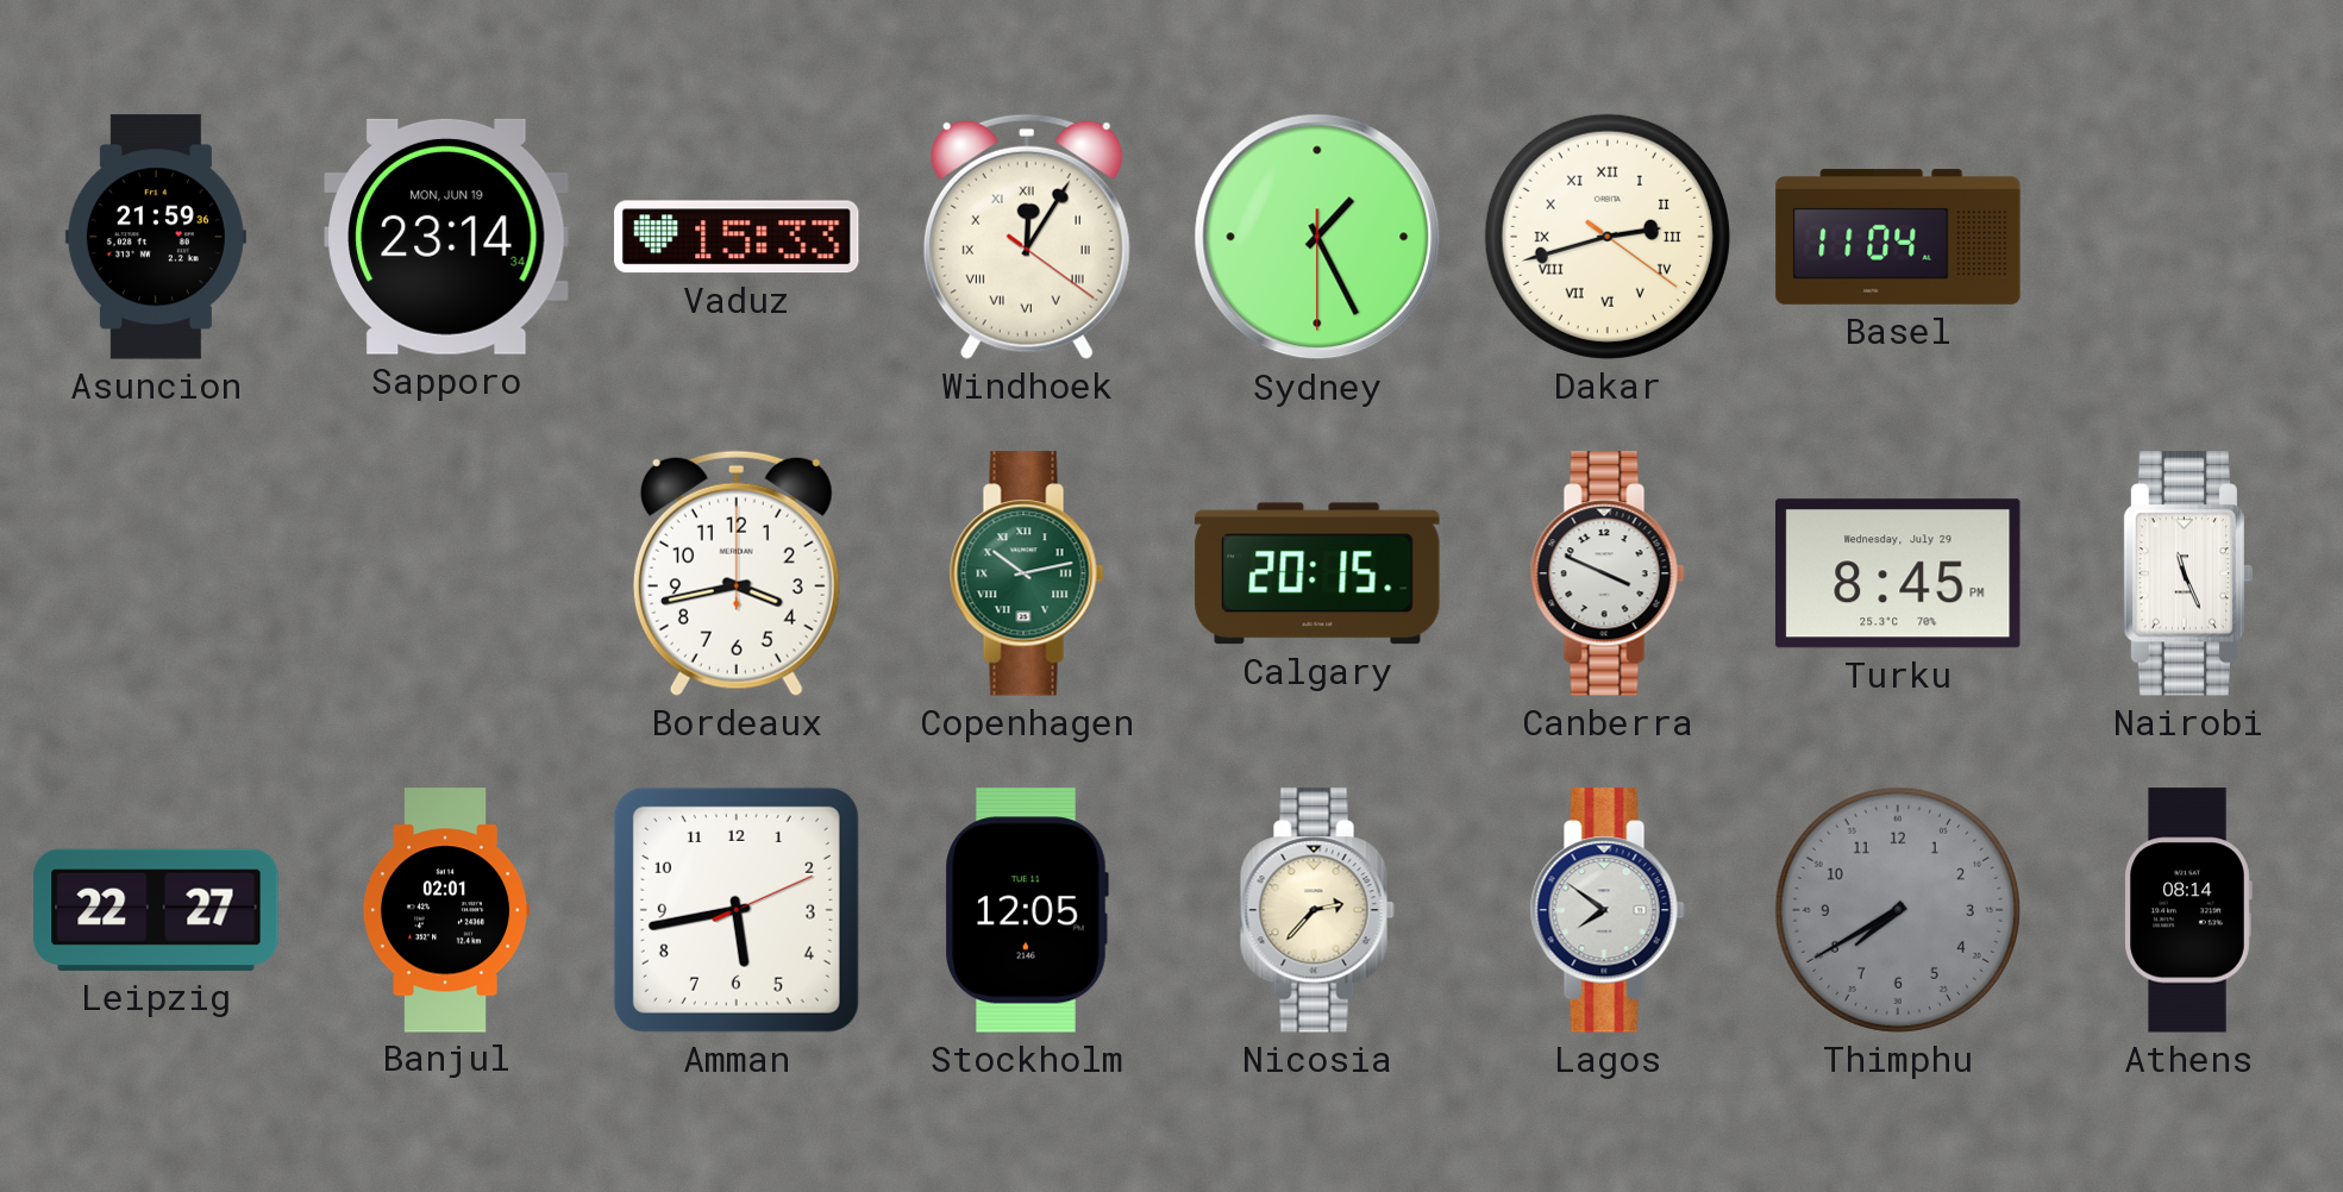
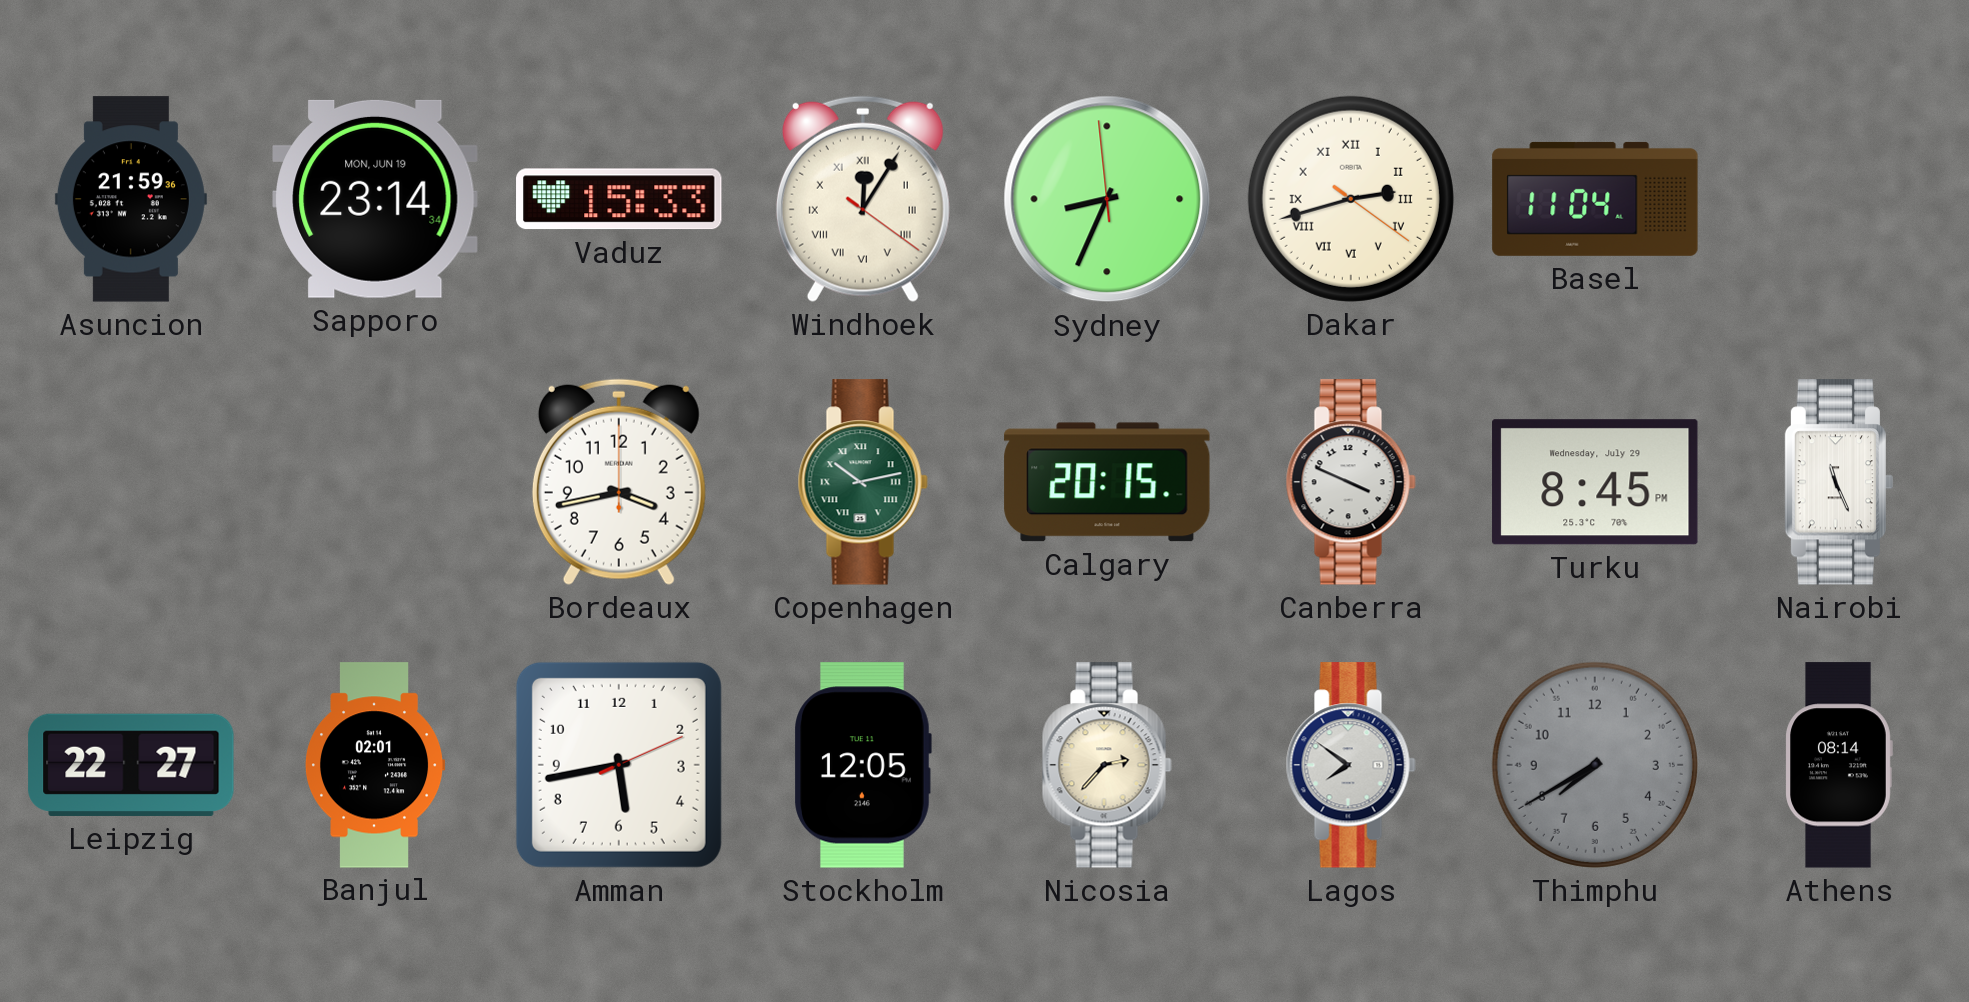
Sydney: 1:25 -> 8:33 (1107, 199)
